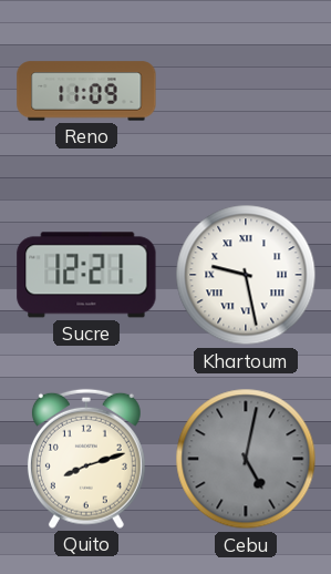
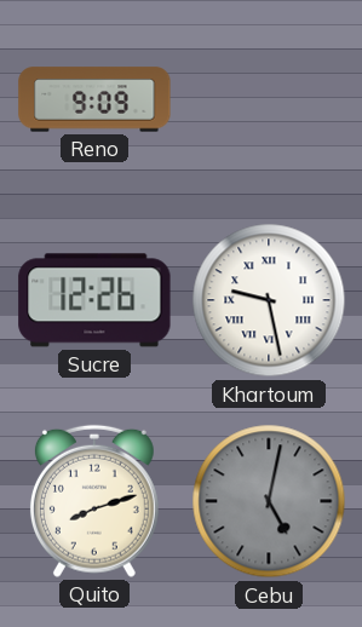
Reno: 11:09 -> 9:09 (94, 99)
Sucre: 12:21 -> 12:26 (94, 300)
